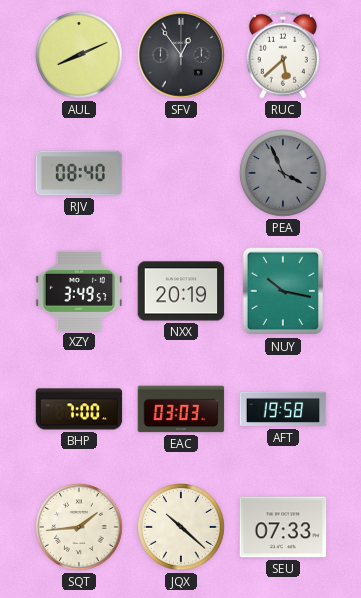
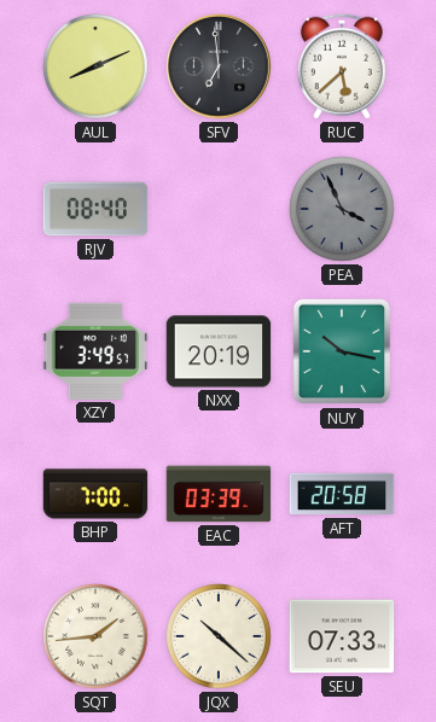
SFV: 12:54 -> 6:59 (219, 66)
EAC: 03:03 -> 03:39 (219, 494)
AFT: 19:58 -> 20:58 (342, 494)
